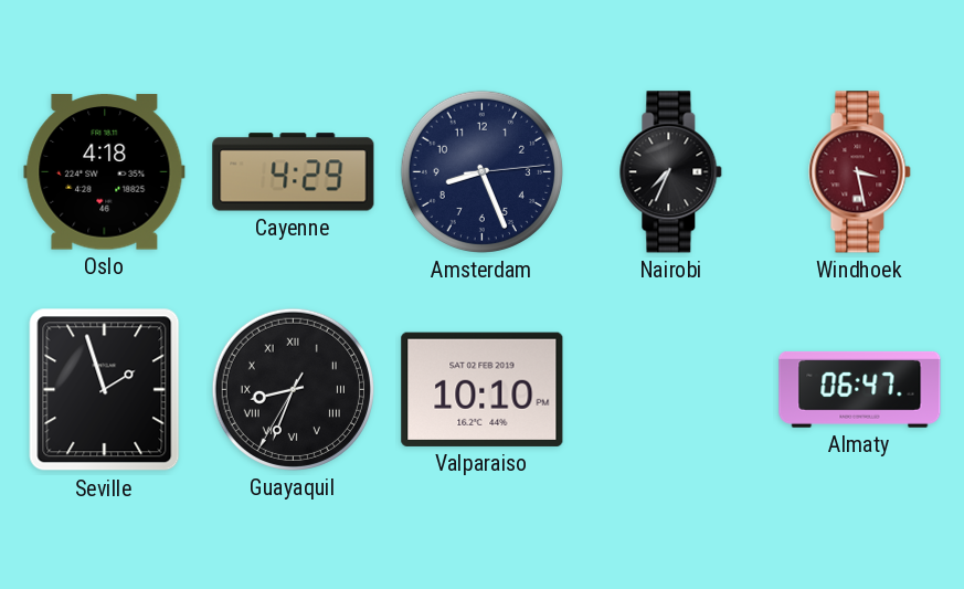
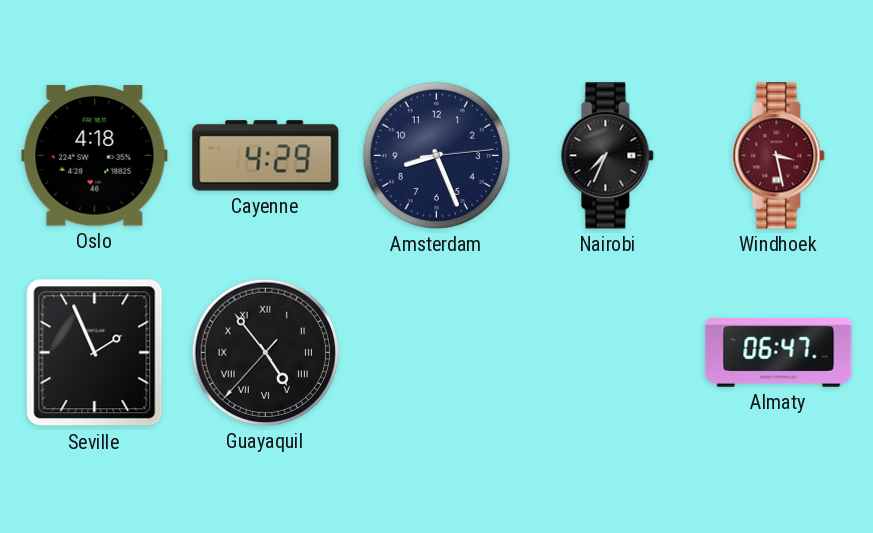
Seville: 1:57 -> 1:56 (95, 353)
Guayaquil: 8:33 -> 4:53 (265, 352)
Valparaiso: 10:10 -> none (483, 389)
